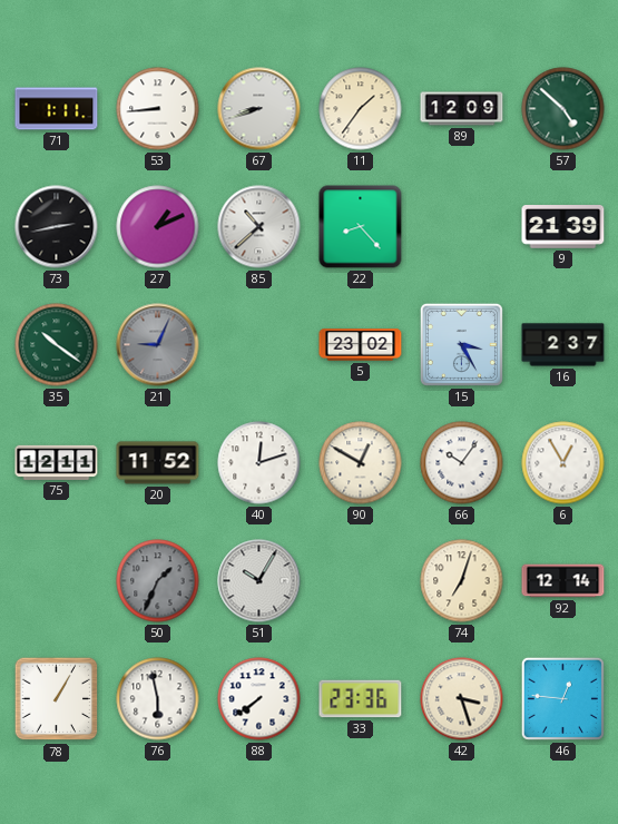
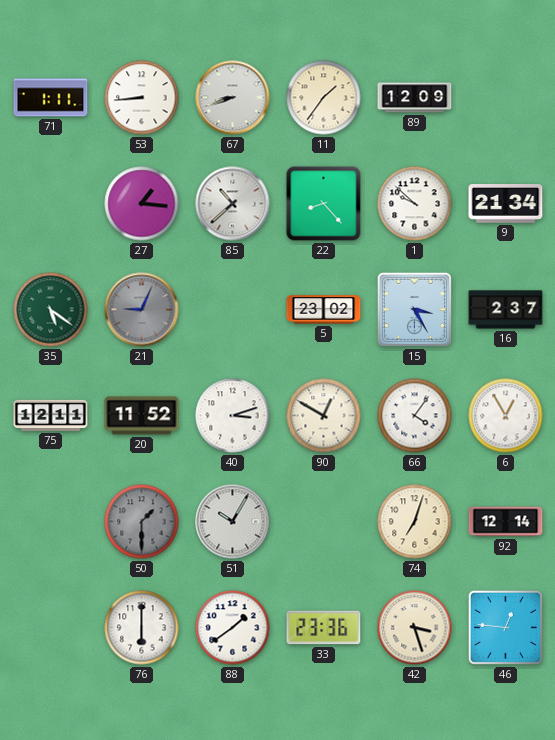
57: 4:52 -> none (563, 109)
73: 2:43 -> none (57, 227)
27: 1:11 -> 1:16 (142, 204)
1: none -> 9:52 (415, 204)
9: 21:39 -> 21:34 (506, 204)
35: 10:21 -> 5:21 (51, 310)
40: 12:12 -> 3:12 (233, 416)
66: 10:06 -> 4:06 (415, 416)
50: 1:34 -> 1:30 (142, 522)
78: 1:05 -> none (57, 699)
76: 5:58 -> 6:00 (142, 628)
88: 7:39 -> 1:39 (233, 628)
